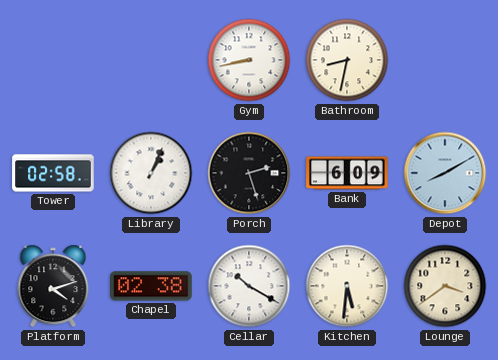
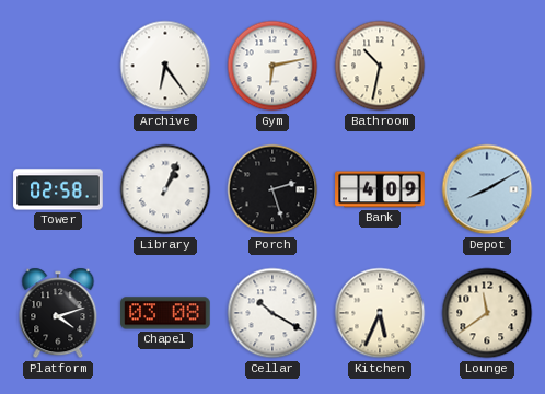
Archive: none -> 6:24 (165, 66)
Gym: 8:43 -> 6:13 (272, 66)
Bathroom: 8:32 -> 10:32 (380, 66)
Bank: 6:09 -> 4:09 (380, 189)
Chapel: 02:38 -> 03:08 (165, 313)
Kitchen: 5:31 -> 5:34 (380, 313)
Lounge: 3:39 -> 11:39 (487, 313)
